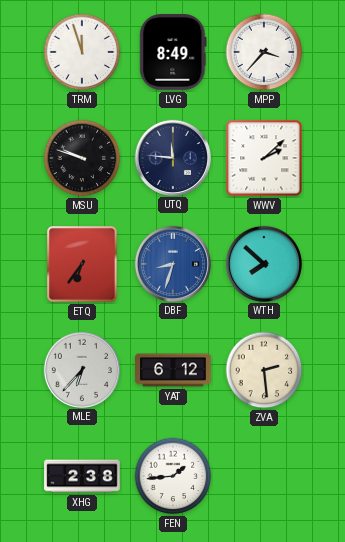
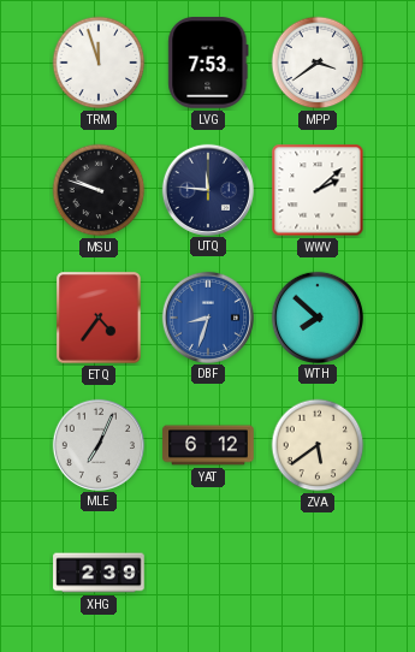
LVG: 8:49 -> 7:53 (208, 63)
MPP: 3:37 -> 3:39 (318, 63)
ETQ: 6:36 -> 4:36 (99, 318)
MLE: 6:37 -> 7:04 (97, 444)
ZVA: 2:29 -> 5:39 (318, 445)
XHG: 2:38 -> 2:39 (99, 573)
FEN: 1:44 -> none (173, 476)
